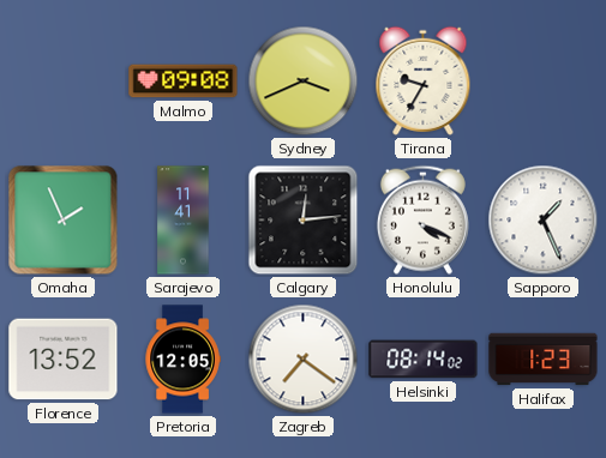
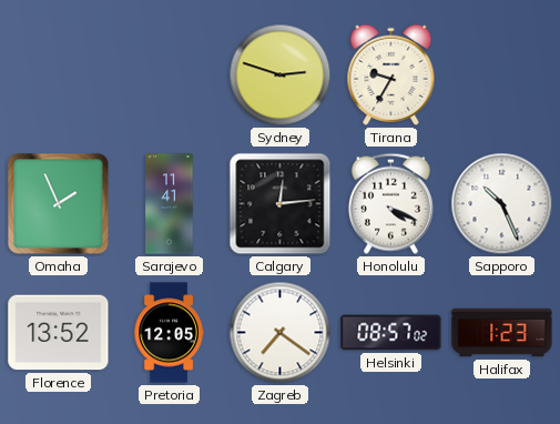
Malmo: 09:08 -> none (184, 82)
Sydney: 3:41 -> 2:48 (281, 75)
Sapporo: 1:26 -> 10:26 (502, 204)
Helsinki: 08:14 -> 08:57 (391, 333)
